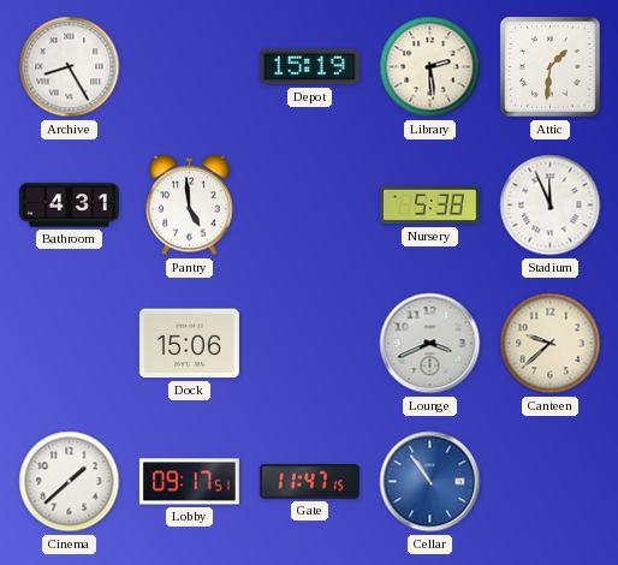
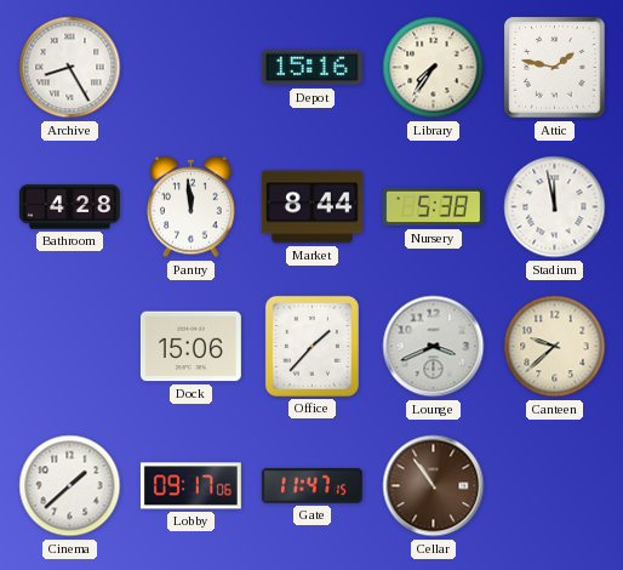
Depot: 15:19 -> 15:16 (311, 68)
Library: 2:29 -> 7:36 (434, 68)
Attic: 1:31 -> 1:47 (555, 68)
Bathroom: 4:31 -> 4:28 (69, 207)
Pantry: 4:59 -> 11:59 (192, 207)
Market: none -> 8:44 (311, 207)
Stadium: 11:56 -> 11:58 (555, 207)
Office: none -> 1:37 (311, 346)
Lobby: 09:17:51 -> 09:17:06 (190, 486)
Cellar dial: blue -> brown (434, 486)
